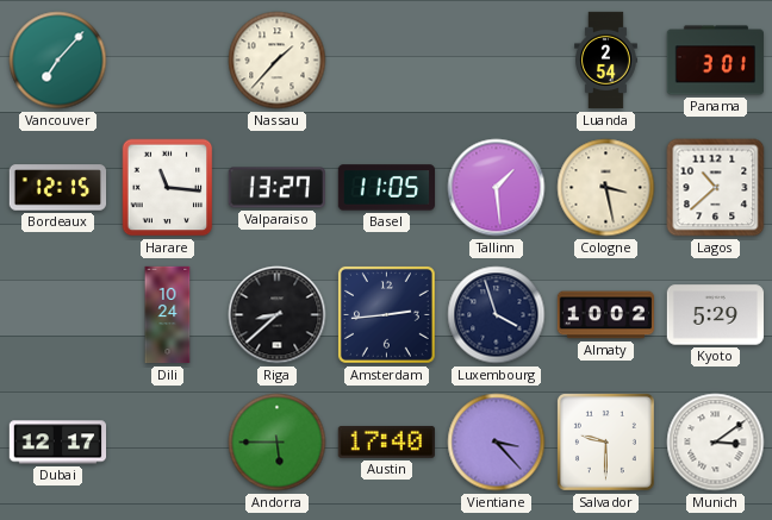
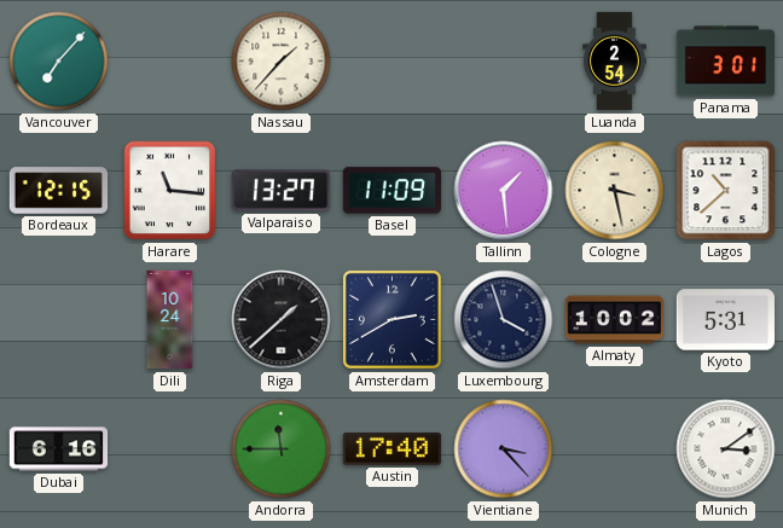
Basel: 11:05 -> 11:09 (393, 191)
Riga: 8:38 -> 1:38 (282, 320)
Amsterdam: 2:44 -> 2:40 (391, 319)
Kyoto: 5:29 -> 5:31 (726, 320)
Dubai: 12:17 -> 6:16 (59, 449)
Andorra: 5:45 -> 11:45 (282, 449)
Salvador: 9:30 -> none (605, 441)
